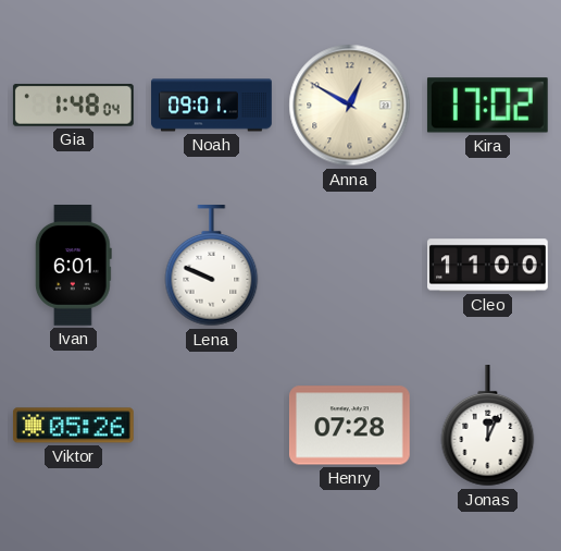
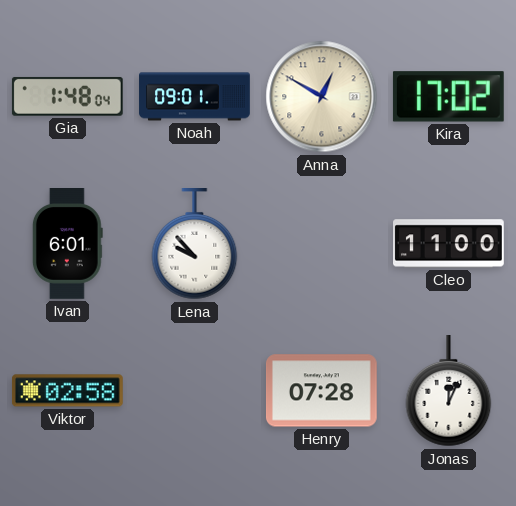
Lena: 9:49 -> 9:53 (195, 245)
Viktor: 05:26 -> 02:58 (67, 391)
